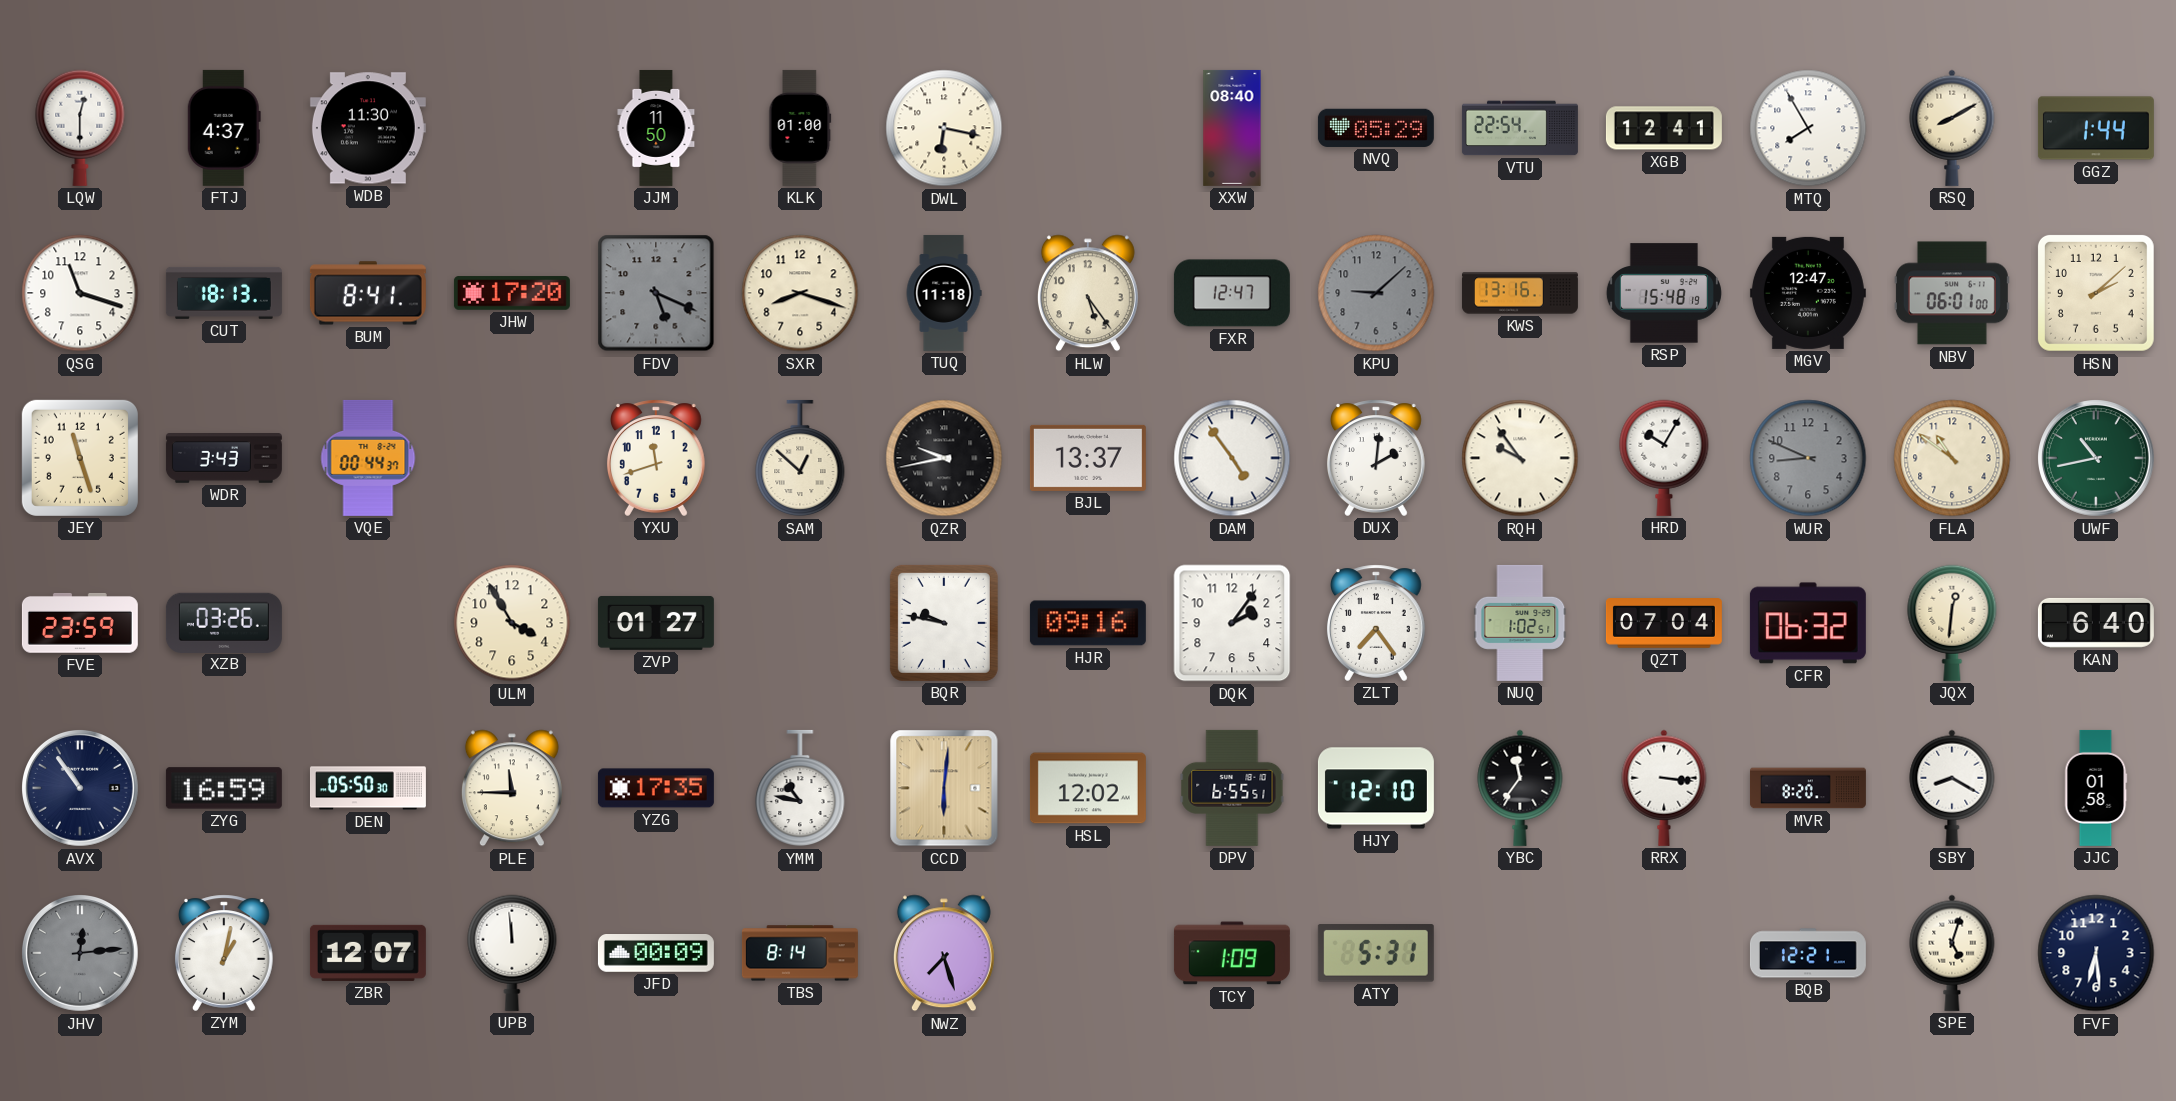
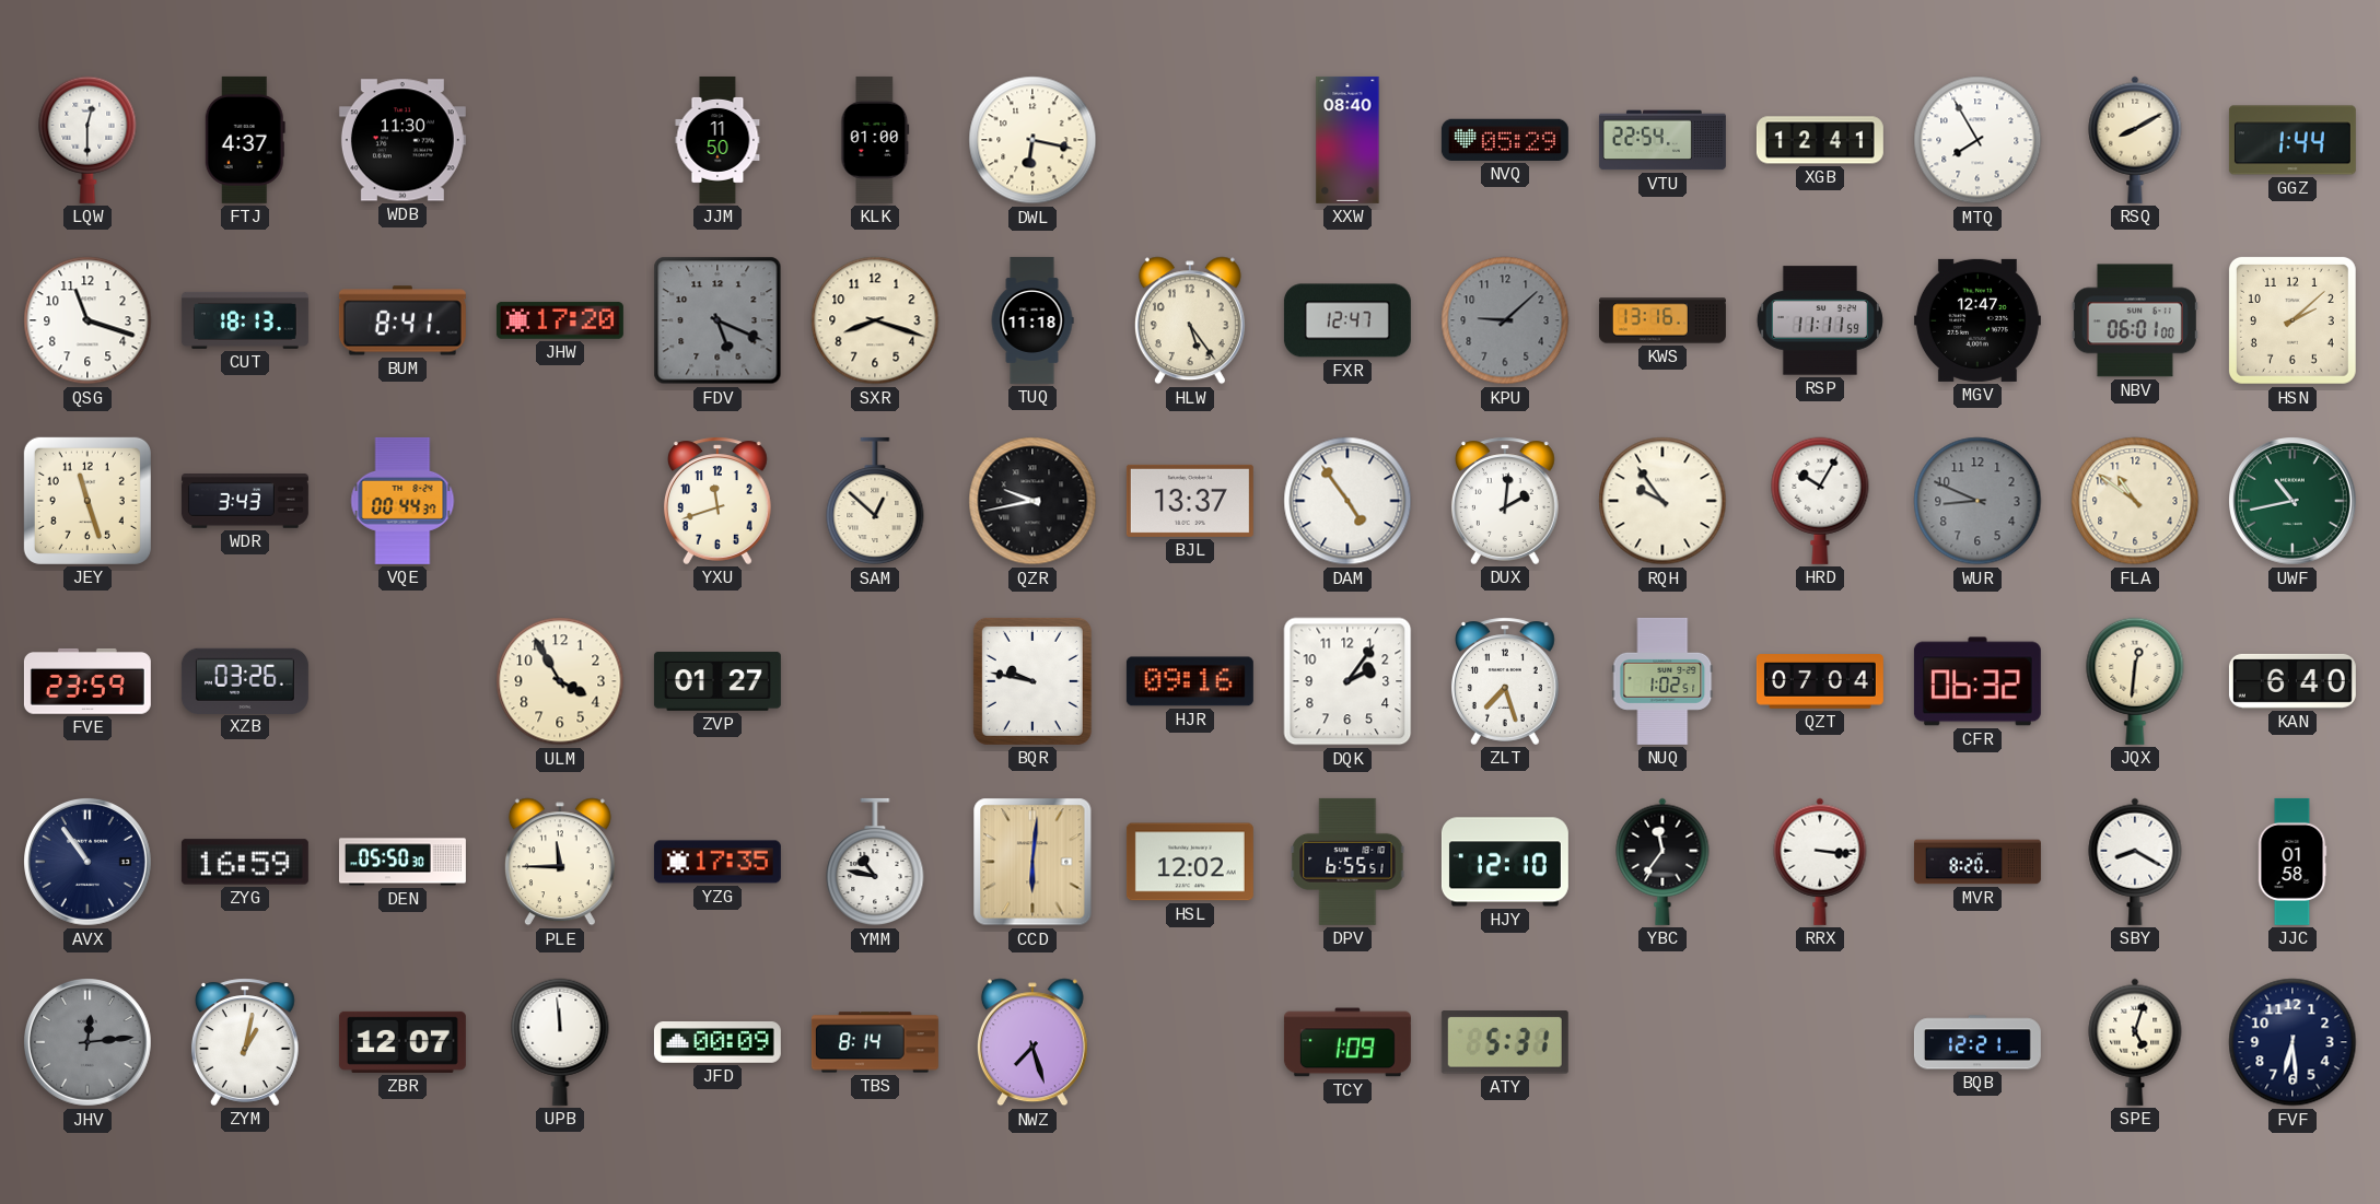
RSP: 15:48 -> 11:11 (1820, 320)
ZLT: 7:24 -> 7:27 (1505, 681)
